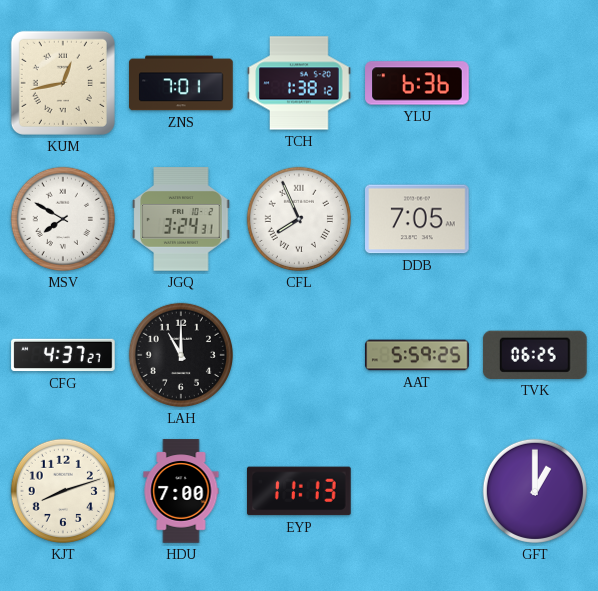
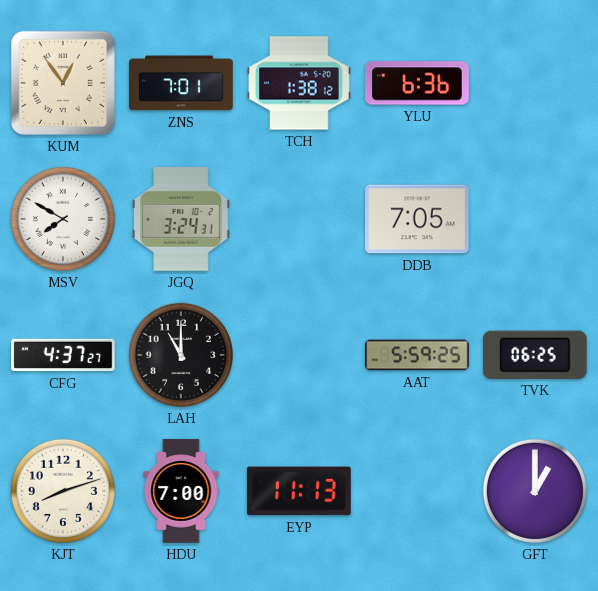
KUM: 12:43 -> 12:54 (63, 83)
CFL: 7:56 -> none (299, 219)
